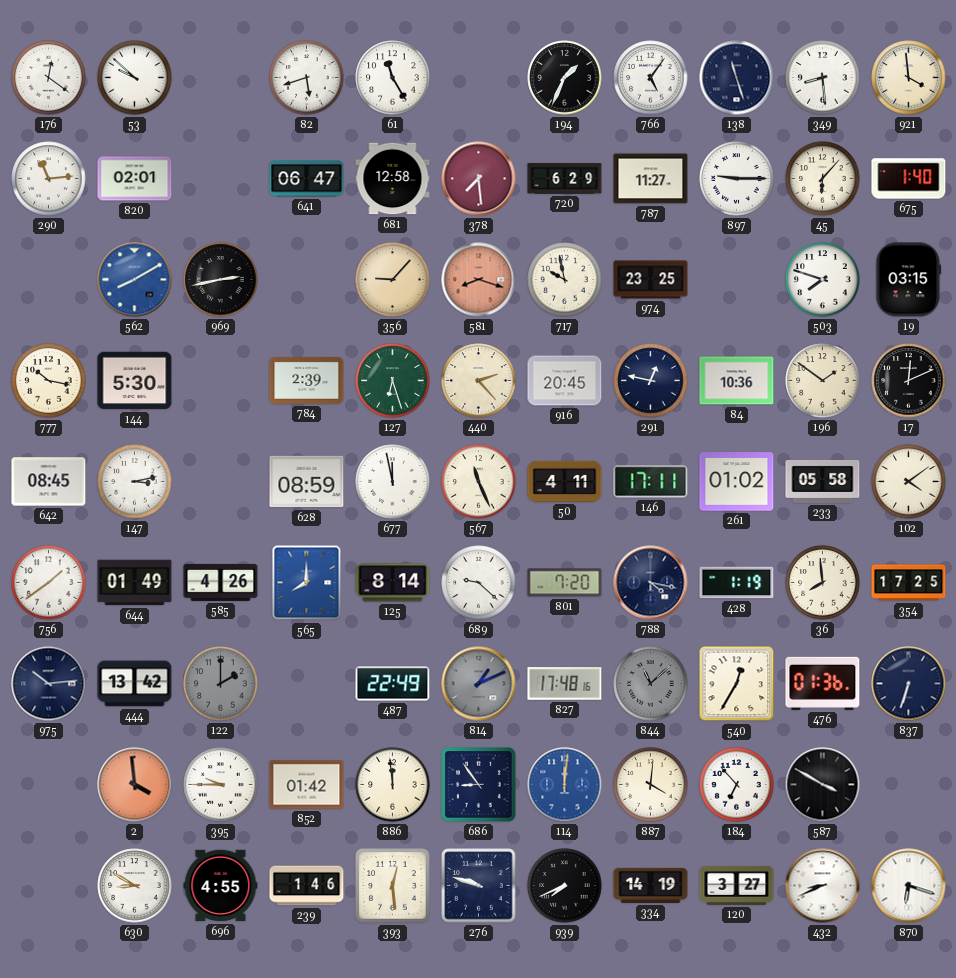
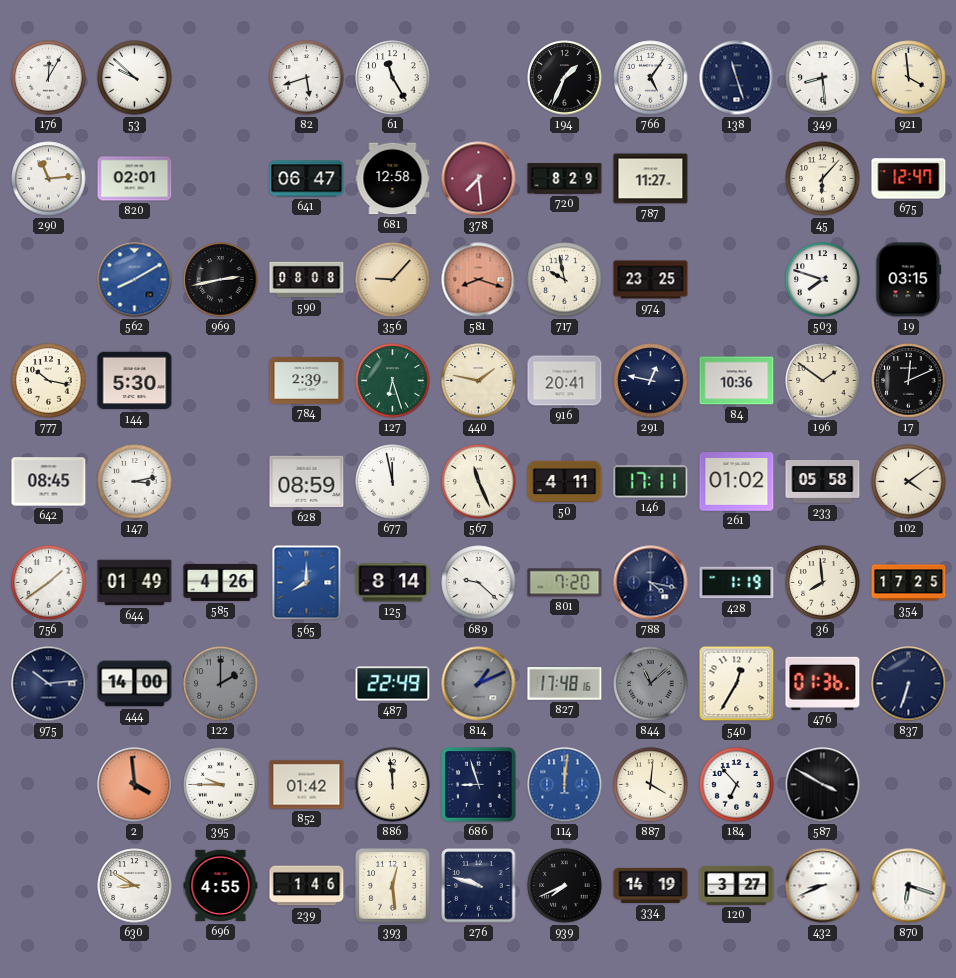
176: 12:21 -> 12:05 (49, 78)
720: 6:29 -> 8:29 (565, 179)
897: 9:15 -> none (737, 179)
675: 1:40 -> 12:47 (909, 179)
590: none -> 08:08 (307, 280)
440: 2:23 -> 1:47 (479, 381)
916: 20:45 -> 20:41 (565, 381)
444: 13:42 -> 14:00 (135, 684)
686: 8:54 -> 8:57 (479, 785)
